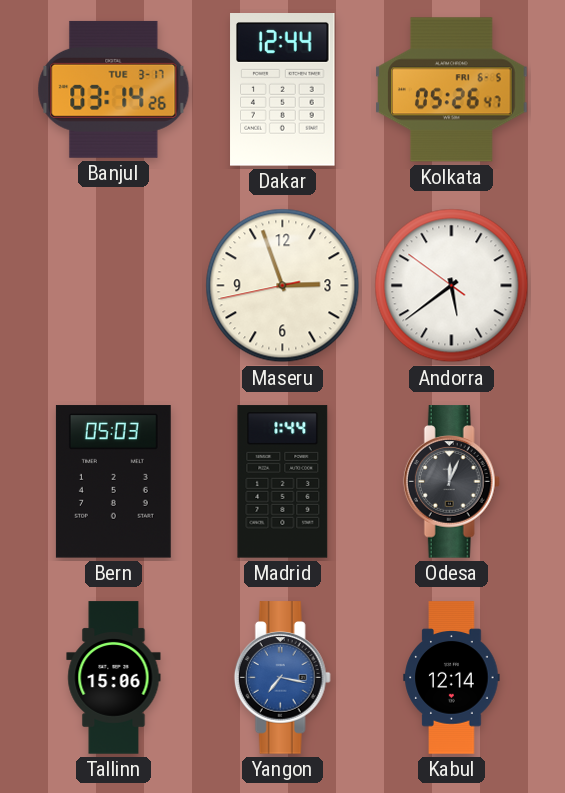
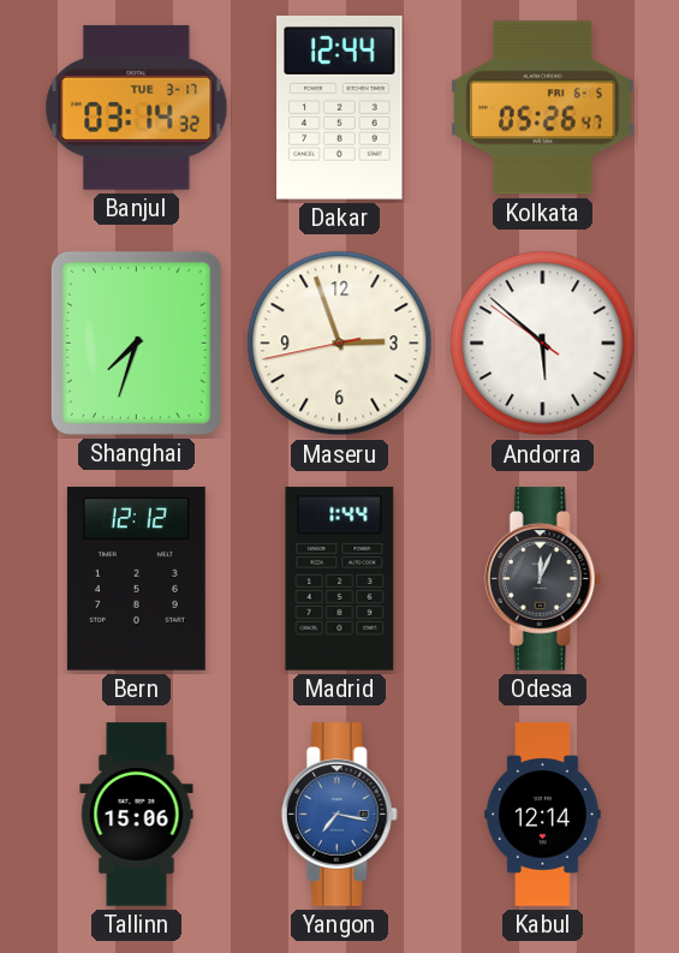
Banjul: 03:14:26 -> 03:14:32 (137, 107)
Shanghai: none -> 7:33 (136, 343)
Andorra: 5:38 -> 5:51 (543, 344)
Bern: 05:03 -> 12:12 (136, 579)
